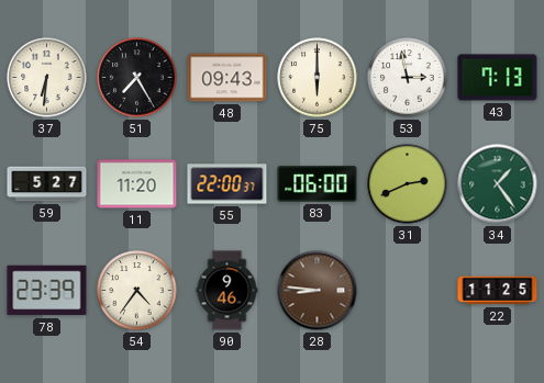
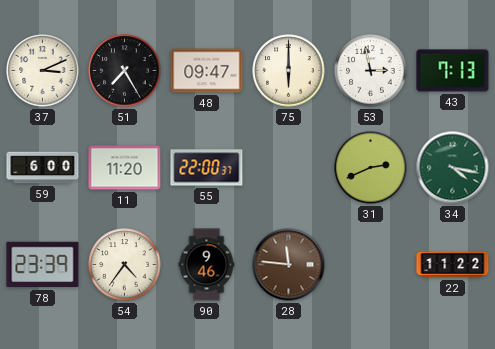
37: 6:31 -> 3:11 (43, 71)
48: 09:43 -> 09:47 (207, 71)
59: 5:27 -> 6:00 (43, 168)
83: 06:00 -> none (318, 184)
34: 1:24 -> 4:17 (453, 168)
28: 8:46 -> 11:46 (289, 265)
22: 11:25 -> 11:22 (453, 265)
